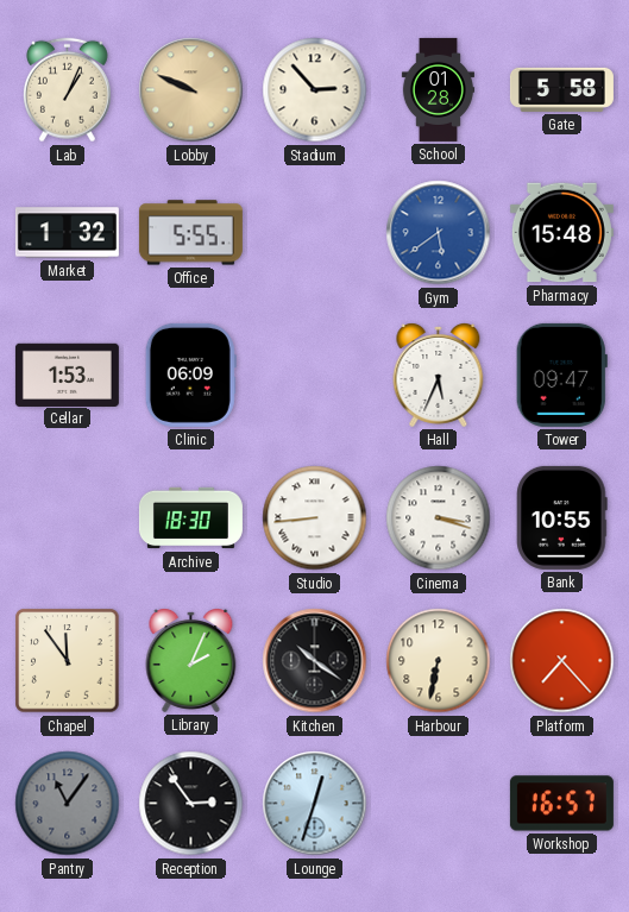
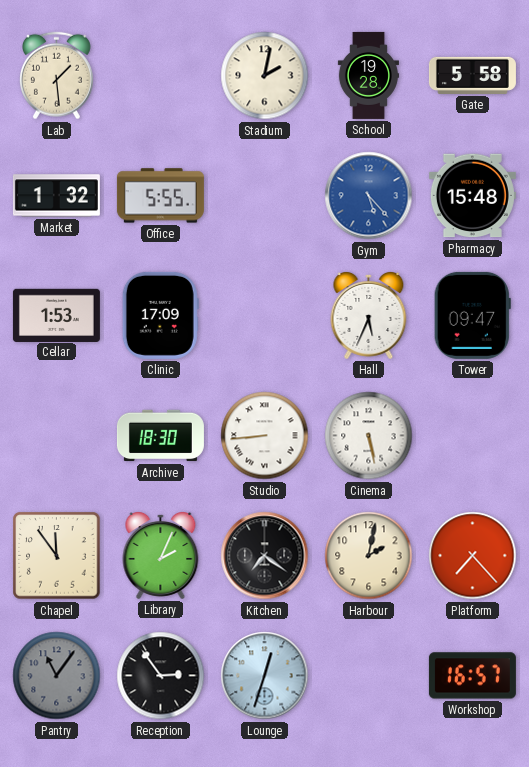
Lab: 1:04 -> 1:29 (56, 76)
Lobby: 9:49 -> none (191, 90)
Stadium: 2:53 -> 2:02 (265, 76)
School: 01:28 -> 19:28 (368, 75)
Gym: 5:39 -> 5:23 (369, 196)
Clinic: 06:09 -> 17:09 (160, 315)
Cinema: 3:18 -> 5:28 (369, 436)
Bank: 10:55 -> none (562, 517)
Kitchen: 10:21 -> 7:21 (265, 556)
Harbour: 6:32 -> 2:02 (369, 556)
